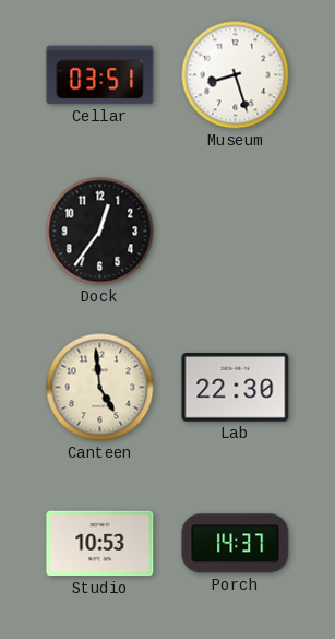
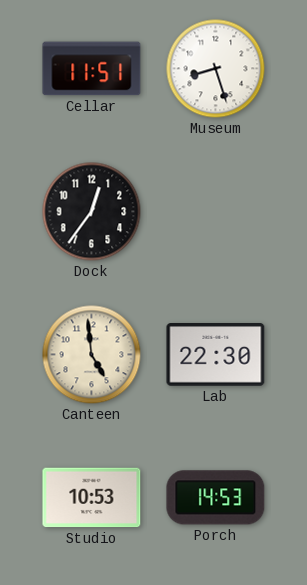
Cellar: 03:51 -> 11:51 (92, 69)
Porch: 14:37 -> 14:53 (216, 498)
